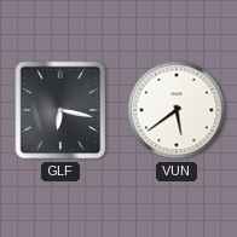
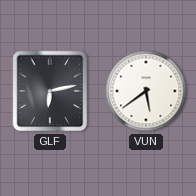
GLF: 6:17 -> 6:13 (50, 91)
